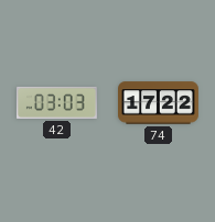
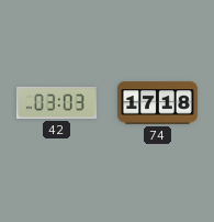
74: 17:22 -> 17:18 (158, 103)
